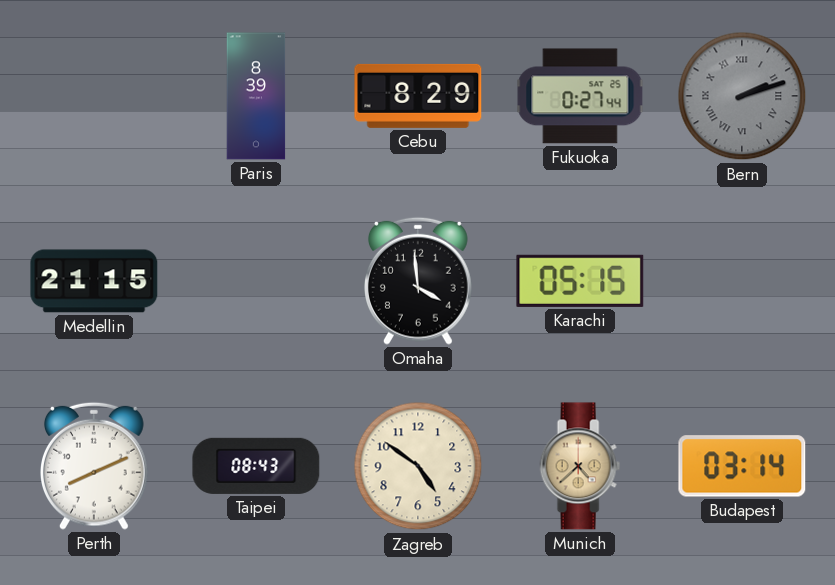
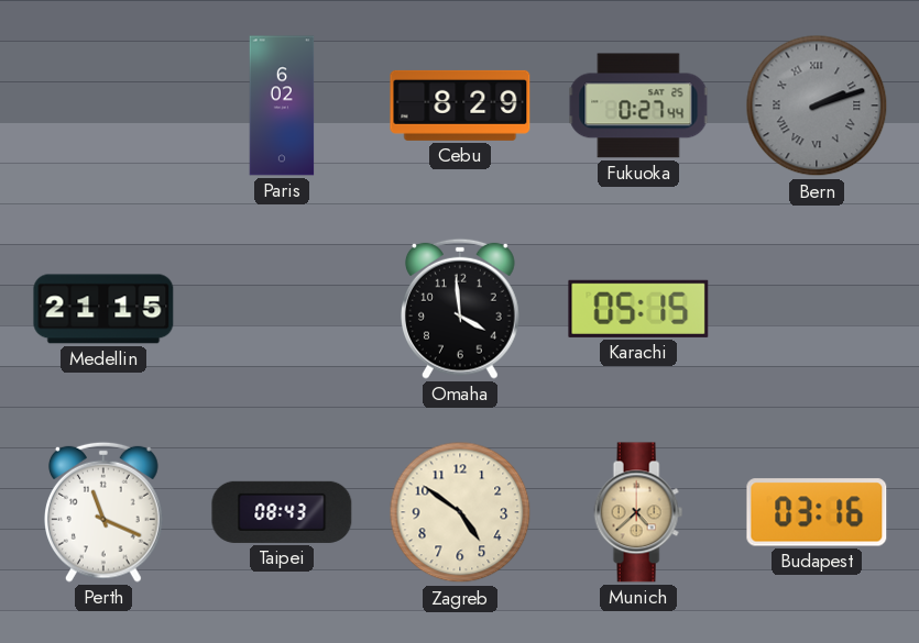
Paris: 8:39 -> 6:02 (282, 106)
Perth: 8:11 -> 11:19 (105, 512)
Budapest: 03:14 -> 03:16 (817, 512)
